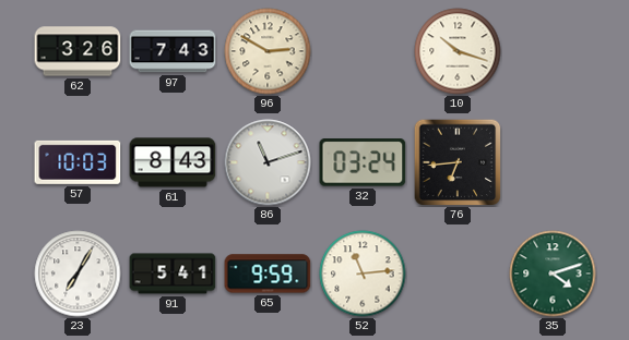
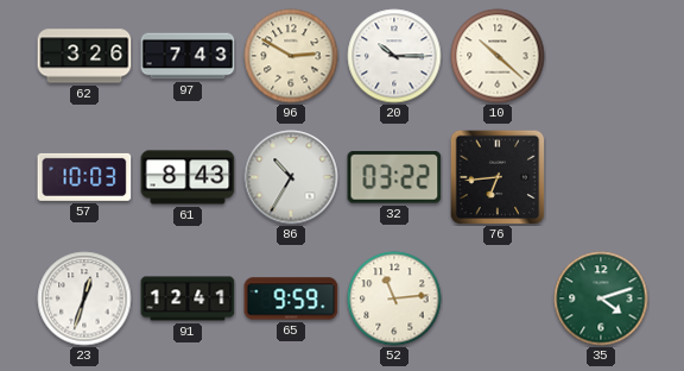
20: none -> 10:15 (394, 56)
10: 10:18 -> 10:22 (498, 56)
86: 11:12 -> 10:35 (291, 177)
32: 03:24 -> 03:22 (394, 177)
23: 7:05 -> 12:33 (84, 298)
91: 5:41 -> 12:41 (188, 298)
